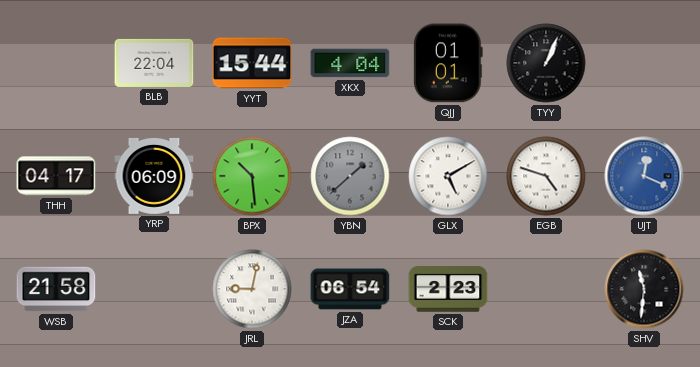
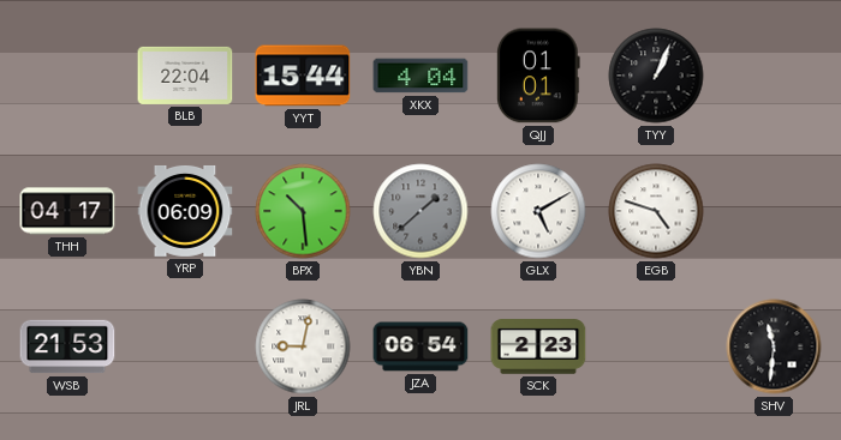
UJT: 12:19 -> none (644, 176)
WSB: 21:58 -> 21:53 (67, 346)
